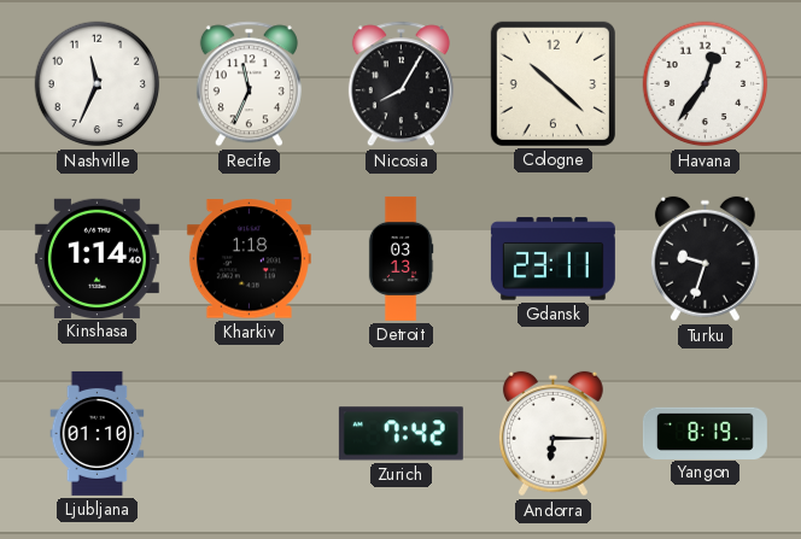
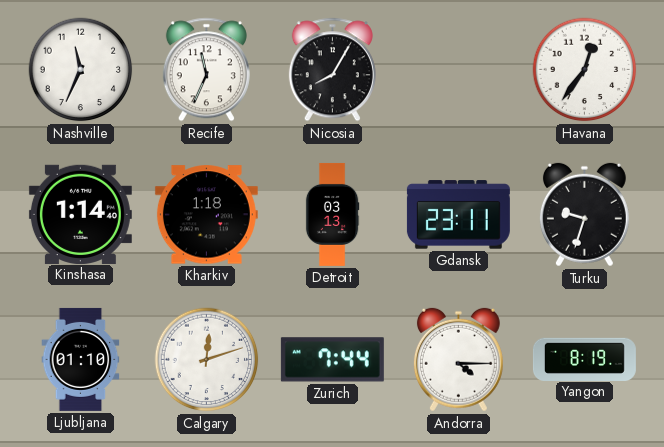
Cologne: 10:22 -> none (552, 83)
Calgary: none -> 12:12 (207, 360)
Zurich: 7:42 -> 7:44 (332, 360)
Andorra: 6:15 -> 4:15 (458, 360)
